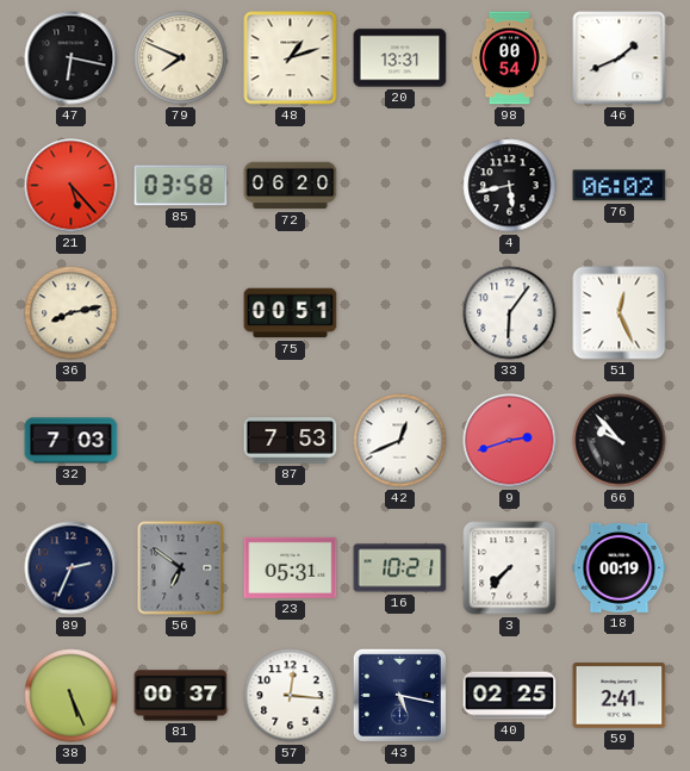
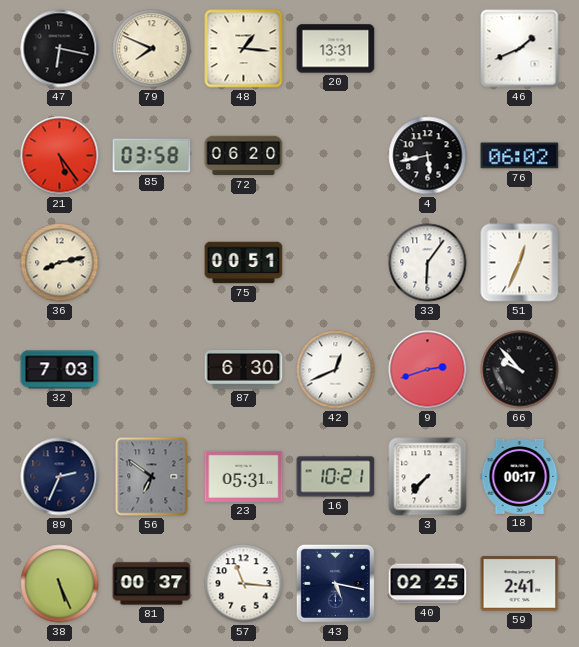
48: 1:12 -> 1:16 (244, 49)
98: 00:54 -> none (510, 58)
21: 5:23 -> 5:24 (60, 156)
51: 12:26 -> 12:34 (520, 263)
87: 7:53 -> 6:30 (244, 370)
18: 00:19 -> 00:17 (520, 476)
57: 12:16 -> 11:16 (244, 584)
